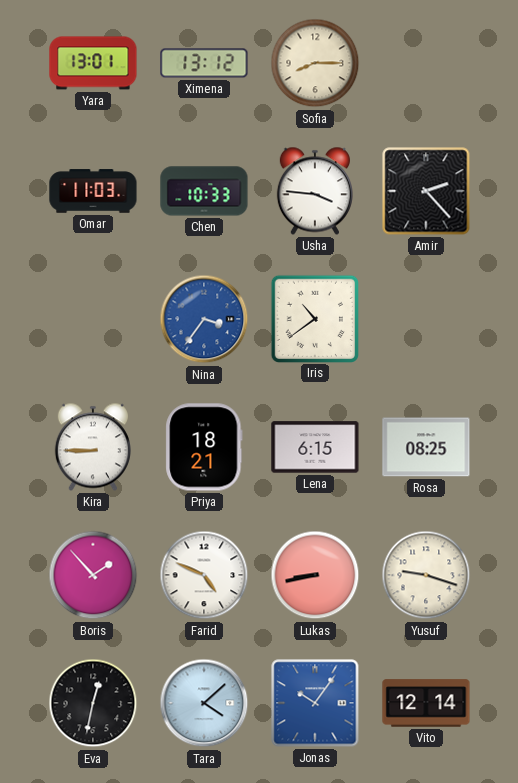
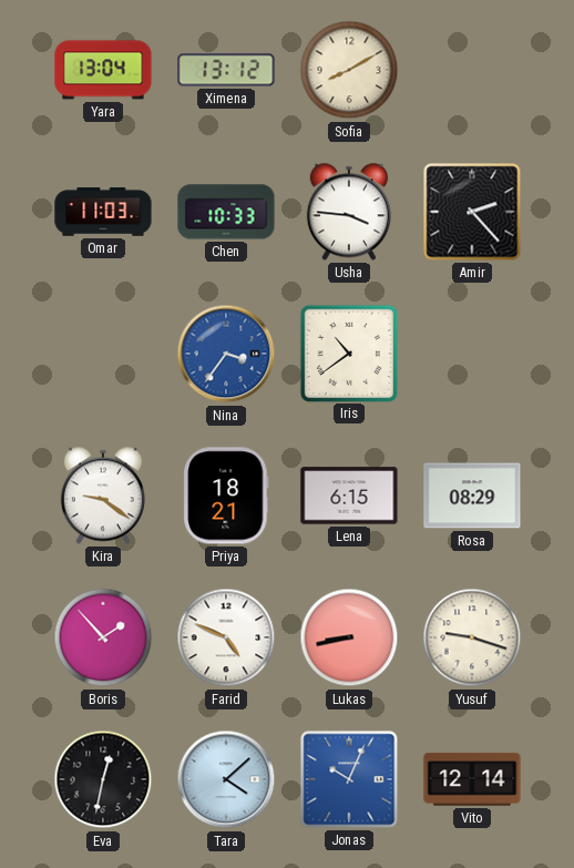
Yara: 13:01 -> 13:04 (103, 70)
Sofia: 8:15 -> 8:10 (349, 70)
Kira: 8:45 -> 9:21 (103, 496)
Rosa: 08:25 -> 08:29 (472, 496)
Jonas: 10:06 -> 10:04 (349, 779)
